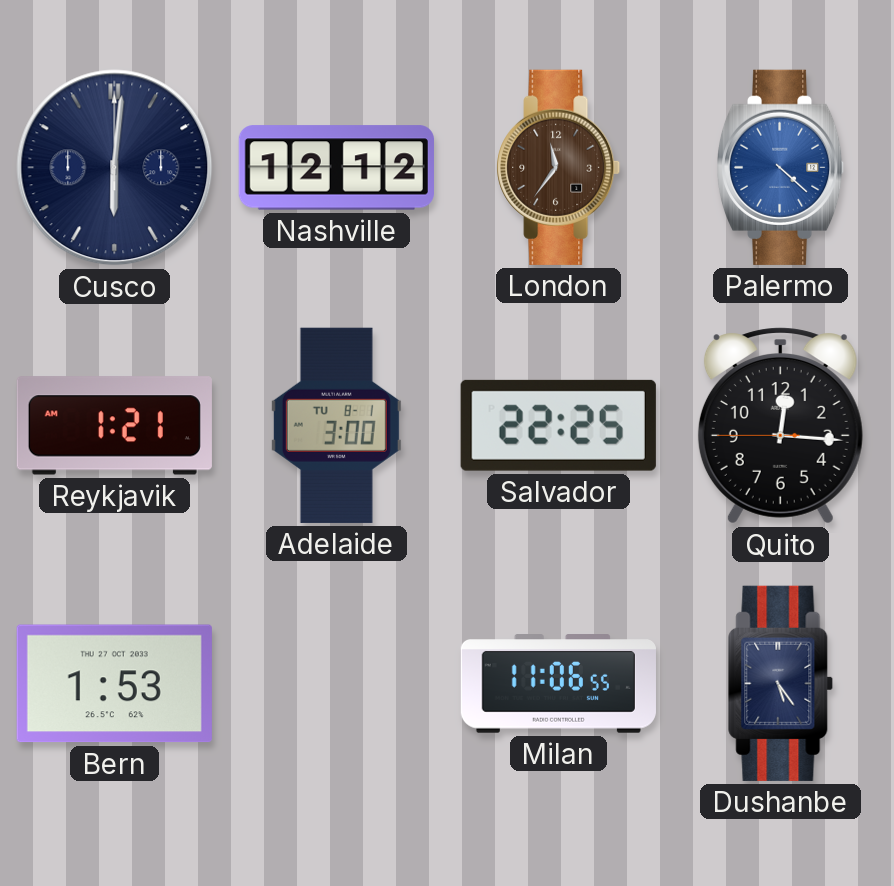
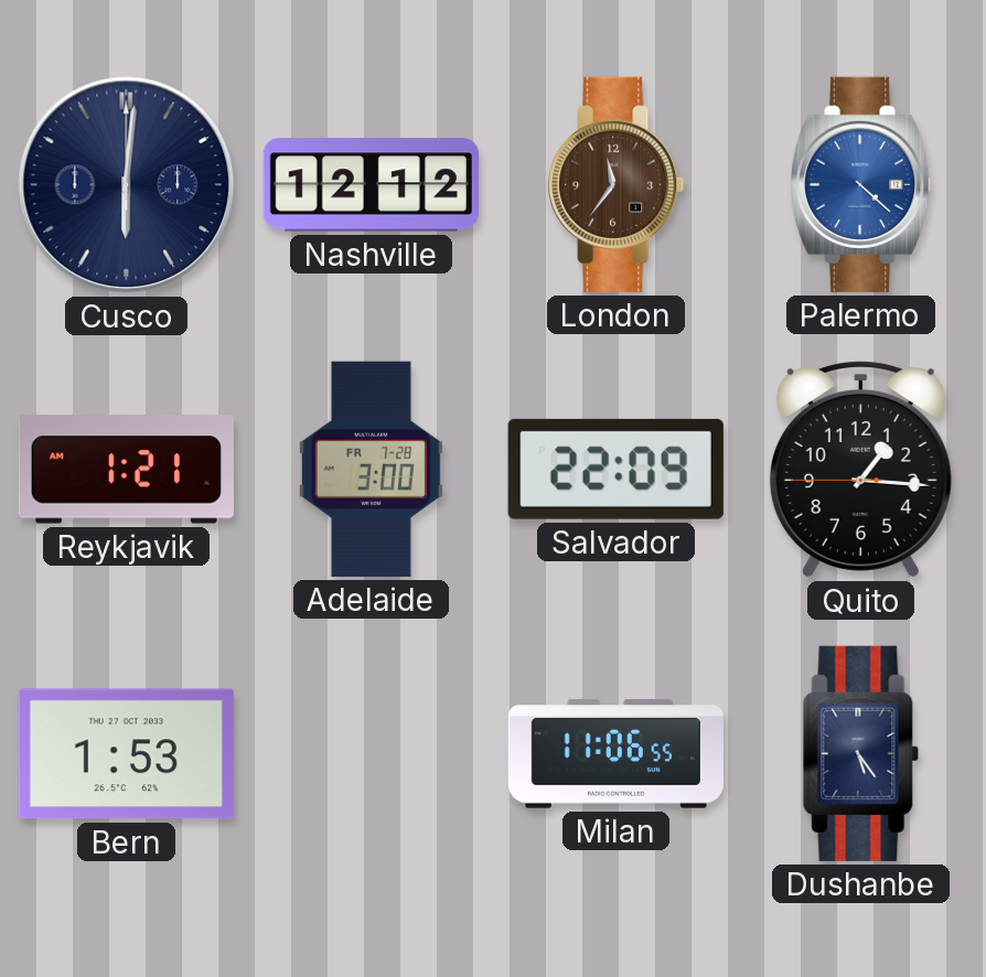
Adelaide date: TU 8-1 -> FR 7-28 (371, 469)
Salvador: 22:25 -> 22:09 (615, 469)
Quito: 12:15 -> 1:15 (860, 470)
